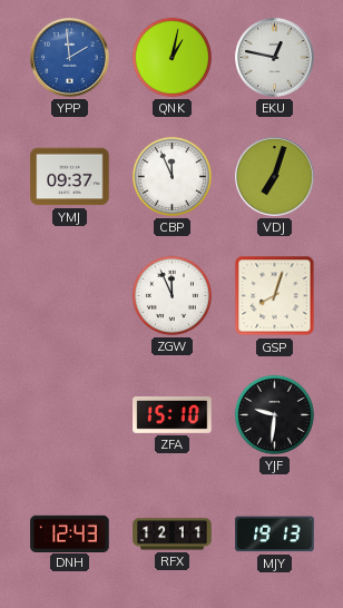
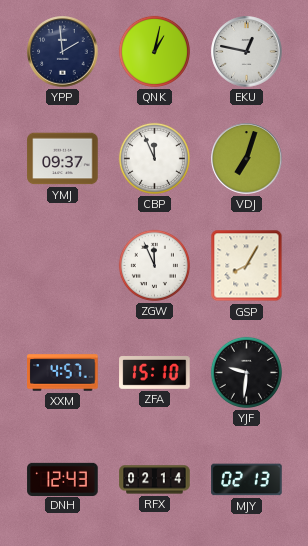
YPP dial: blue -> navy (63, 52)
GSP: 8:03 -> 8:05 (247, 266)
XXM: none -> 4:57 (63, 373)
RFX: 12:11 -> 02:14 (155, 480)
MJY: 19:13 -> 02:13 (247, 480)
